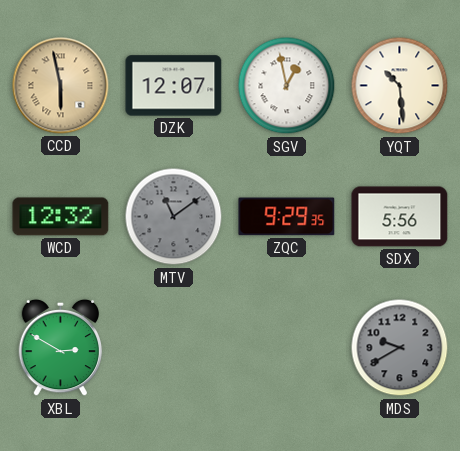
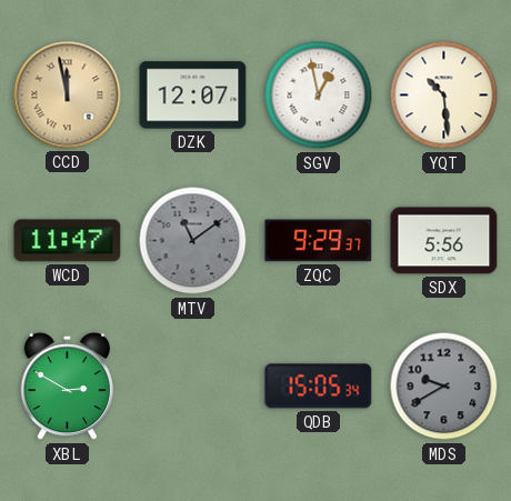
CCD: 5:58 -> 11:58 (68, 96)
WCD: 12:32 -> 11:47 (68, 241)
ZQC: 9:29:35 -> 9:29:37 (319, 241)
QDB: none -> 15:05 (319, 387)
